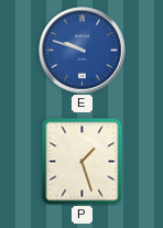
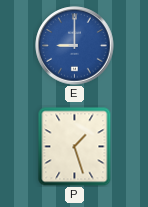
E: 9:48 -> 9:00 (75, 46)
